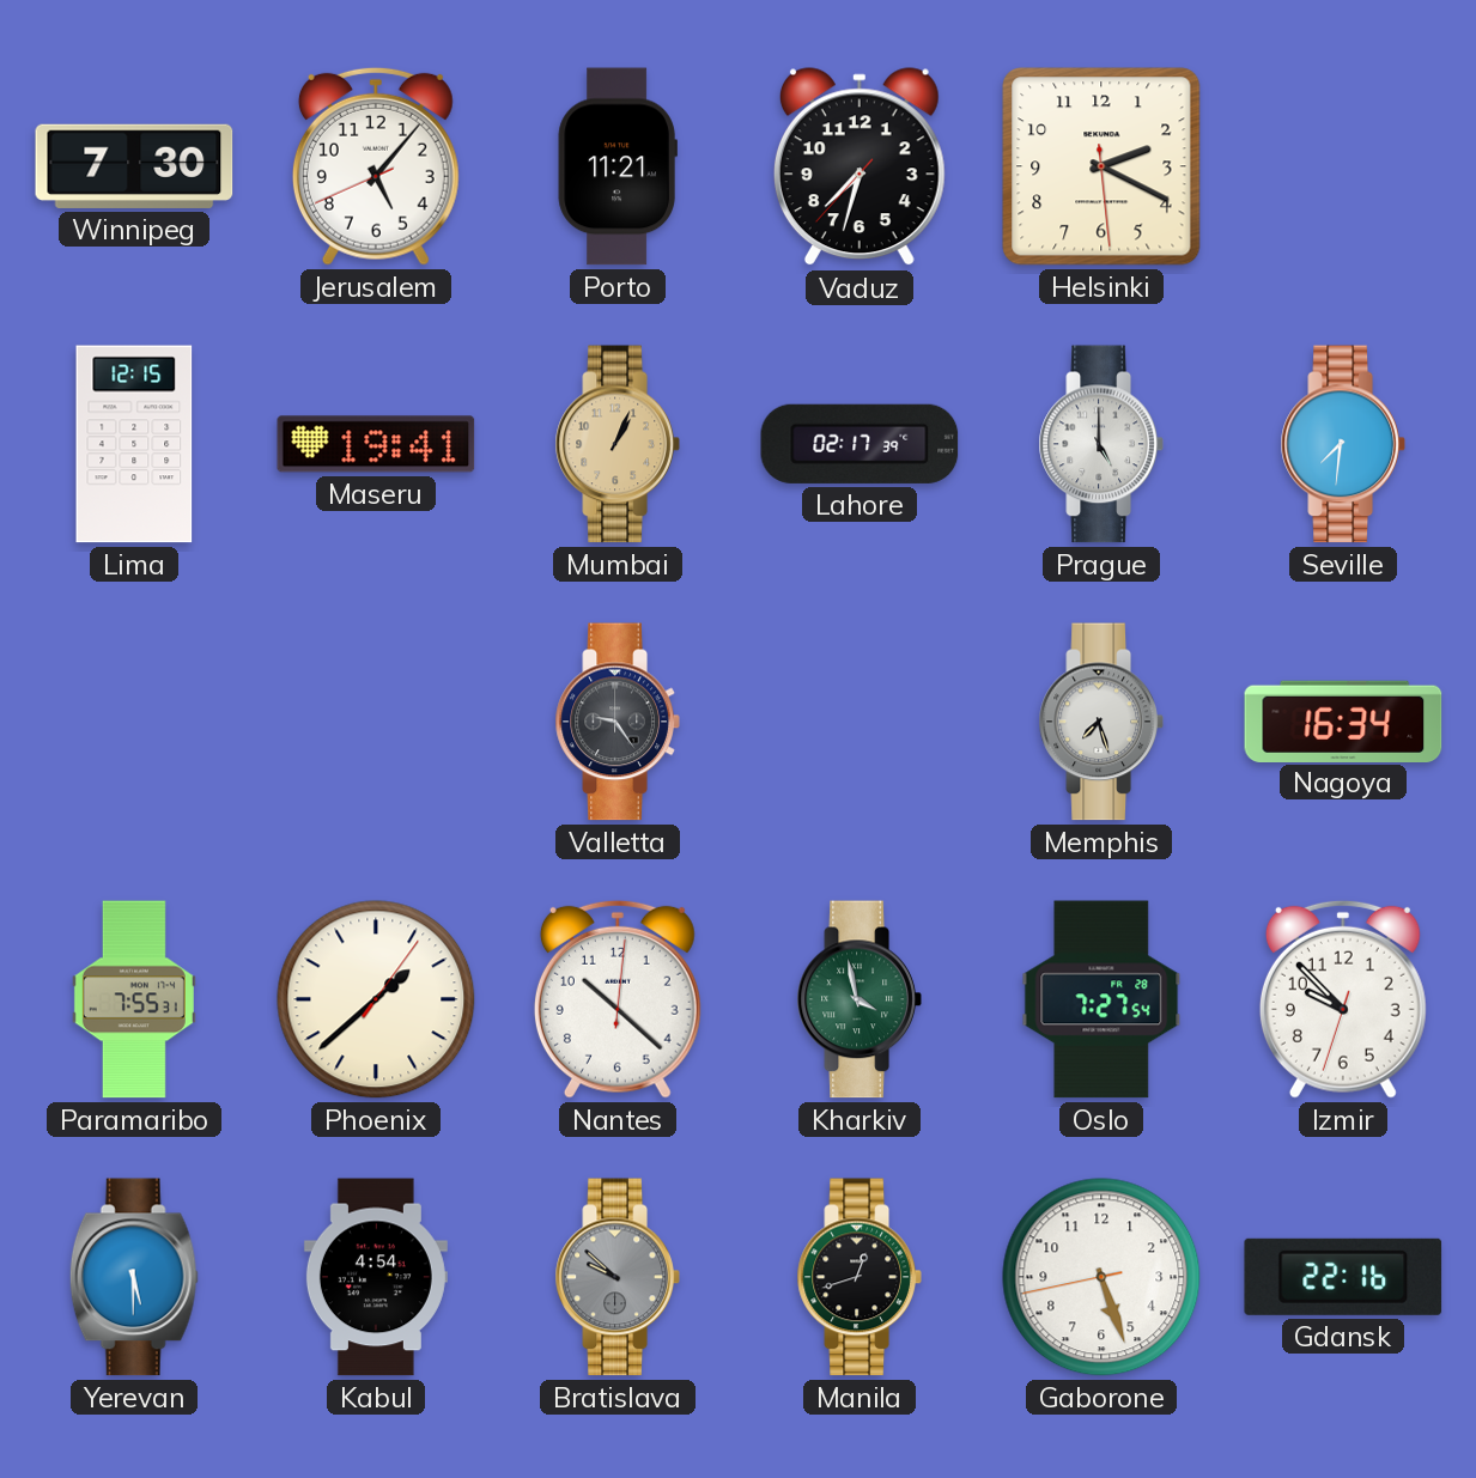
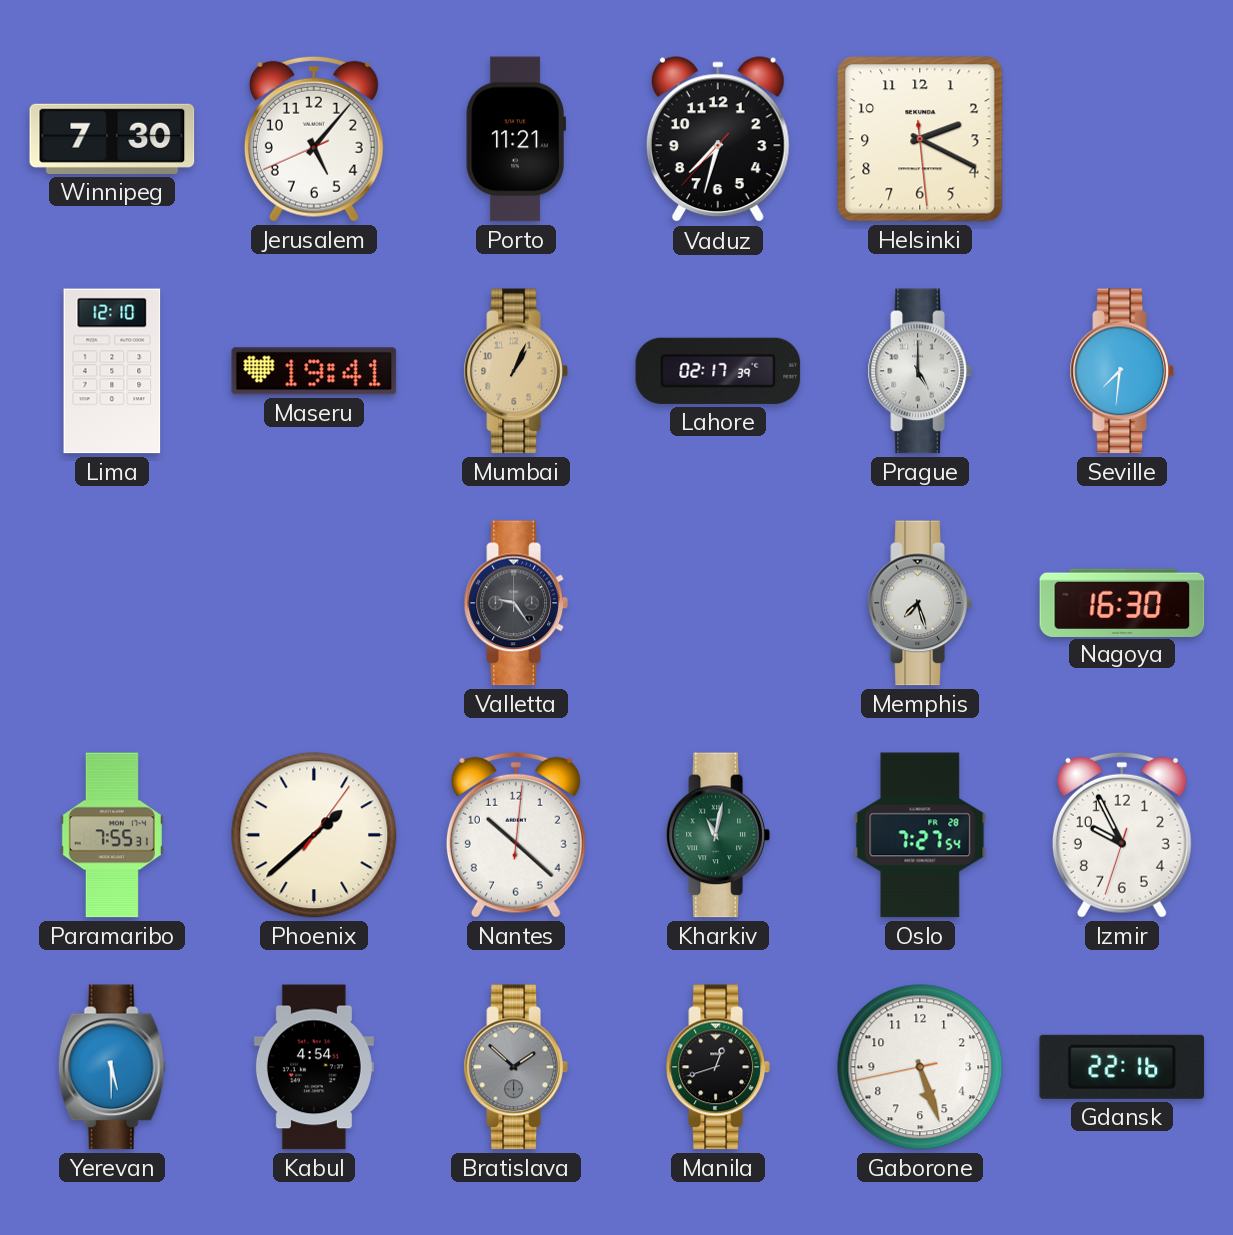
Lima: 12:15 -> 12:10 (112, 371)
Nagoya: 16:34 -> 16:30 (1122, 602)
Kharkiv: 3:58 -> 11:02 (718, 835)
Izmir: 9:52 -> 9:55 (1122, 835)
Bratislava: 9:52 -> 1:52 (516, 1067)
